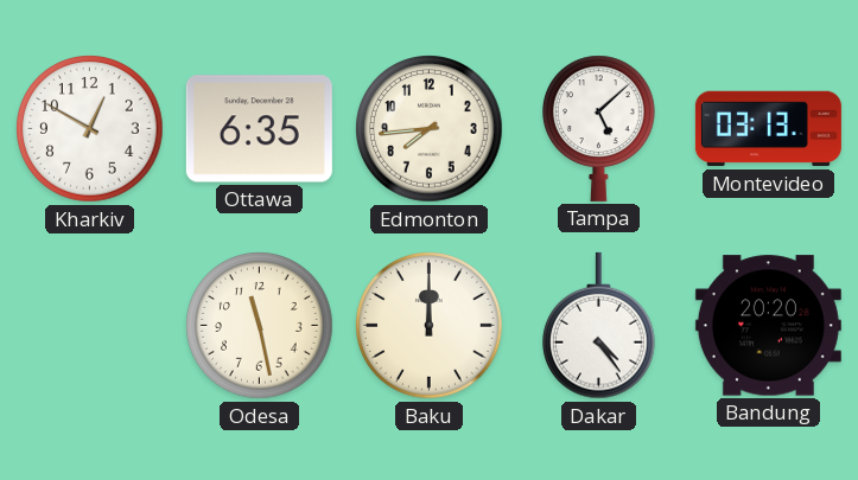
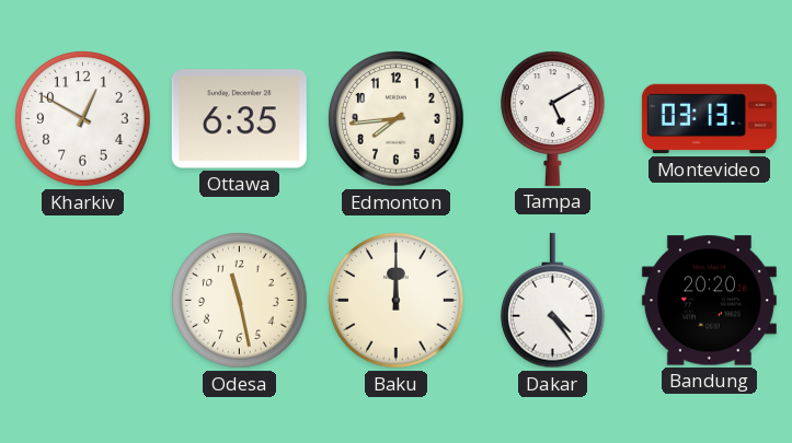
Tampa: 5:08 -> 5:10 (553, 118)
